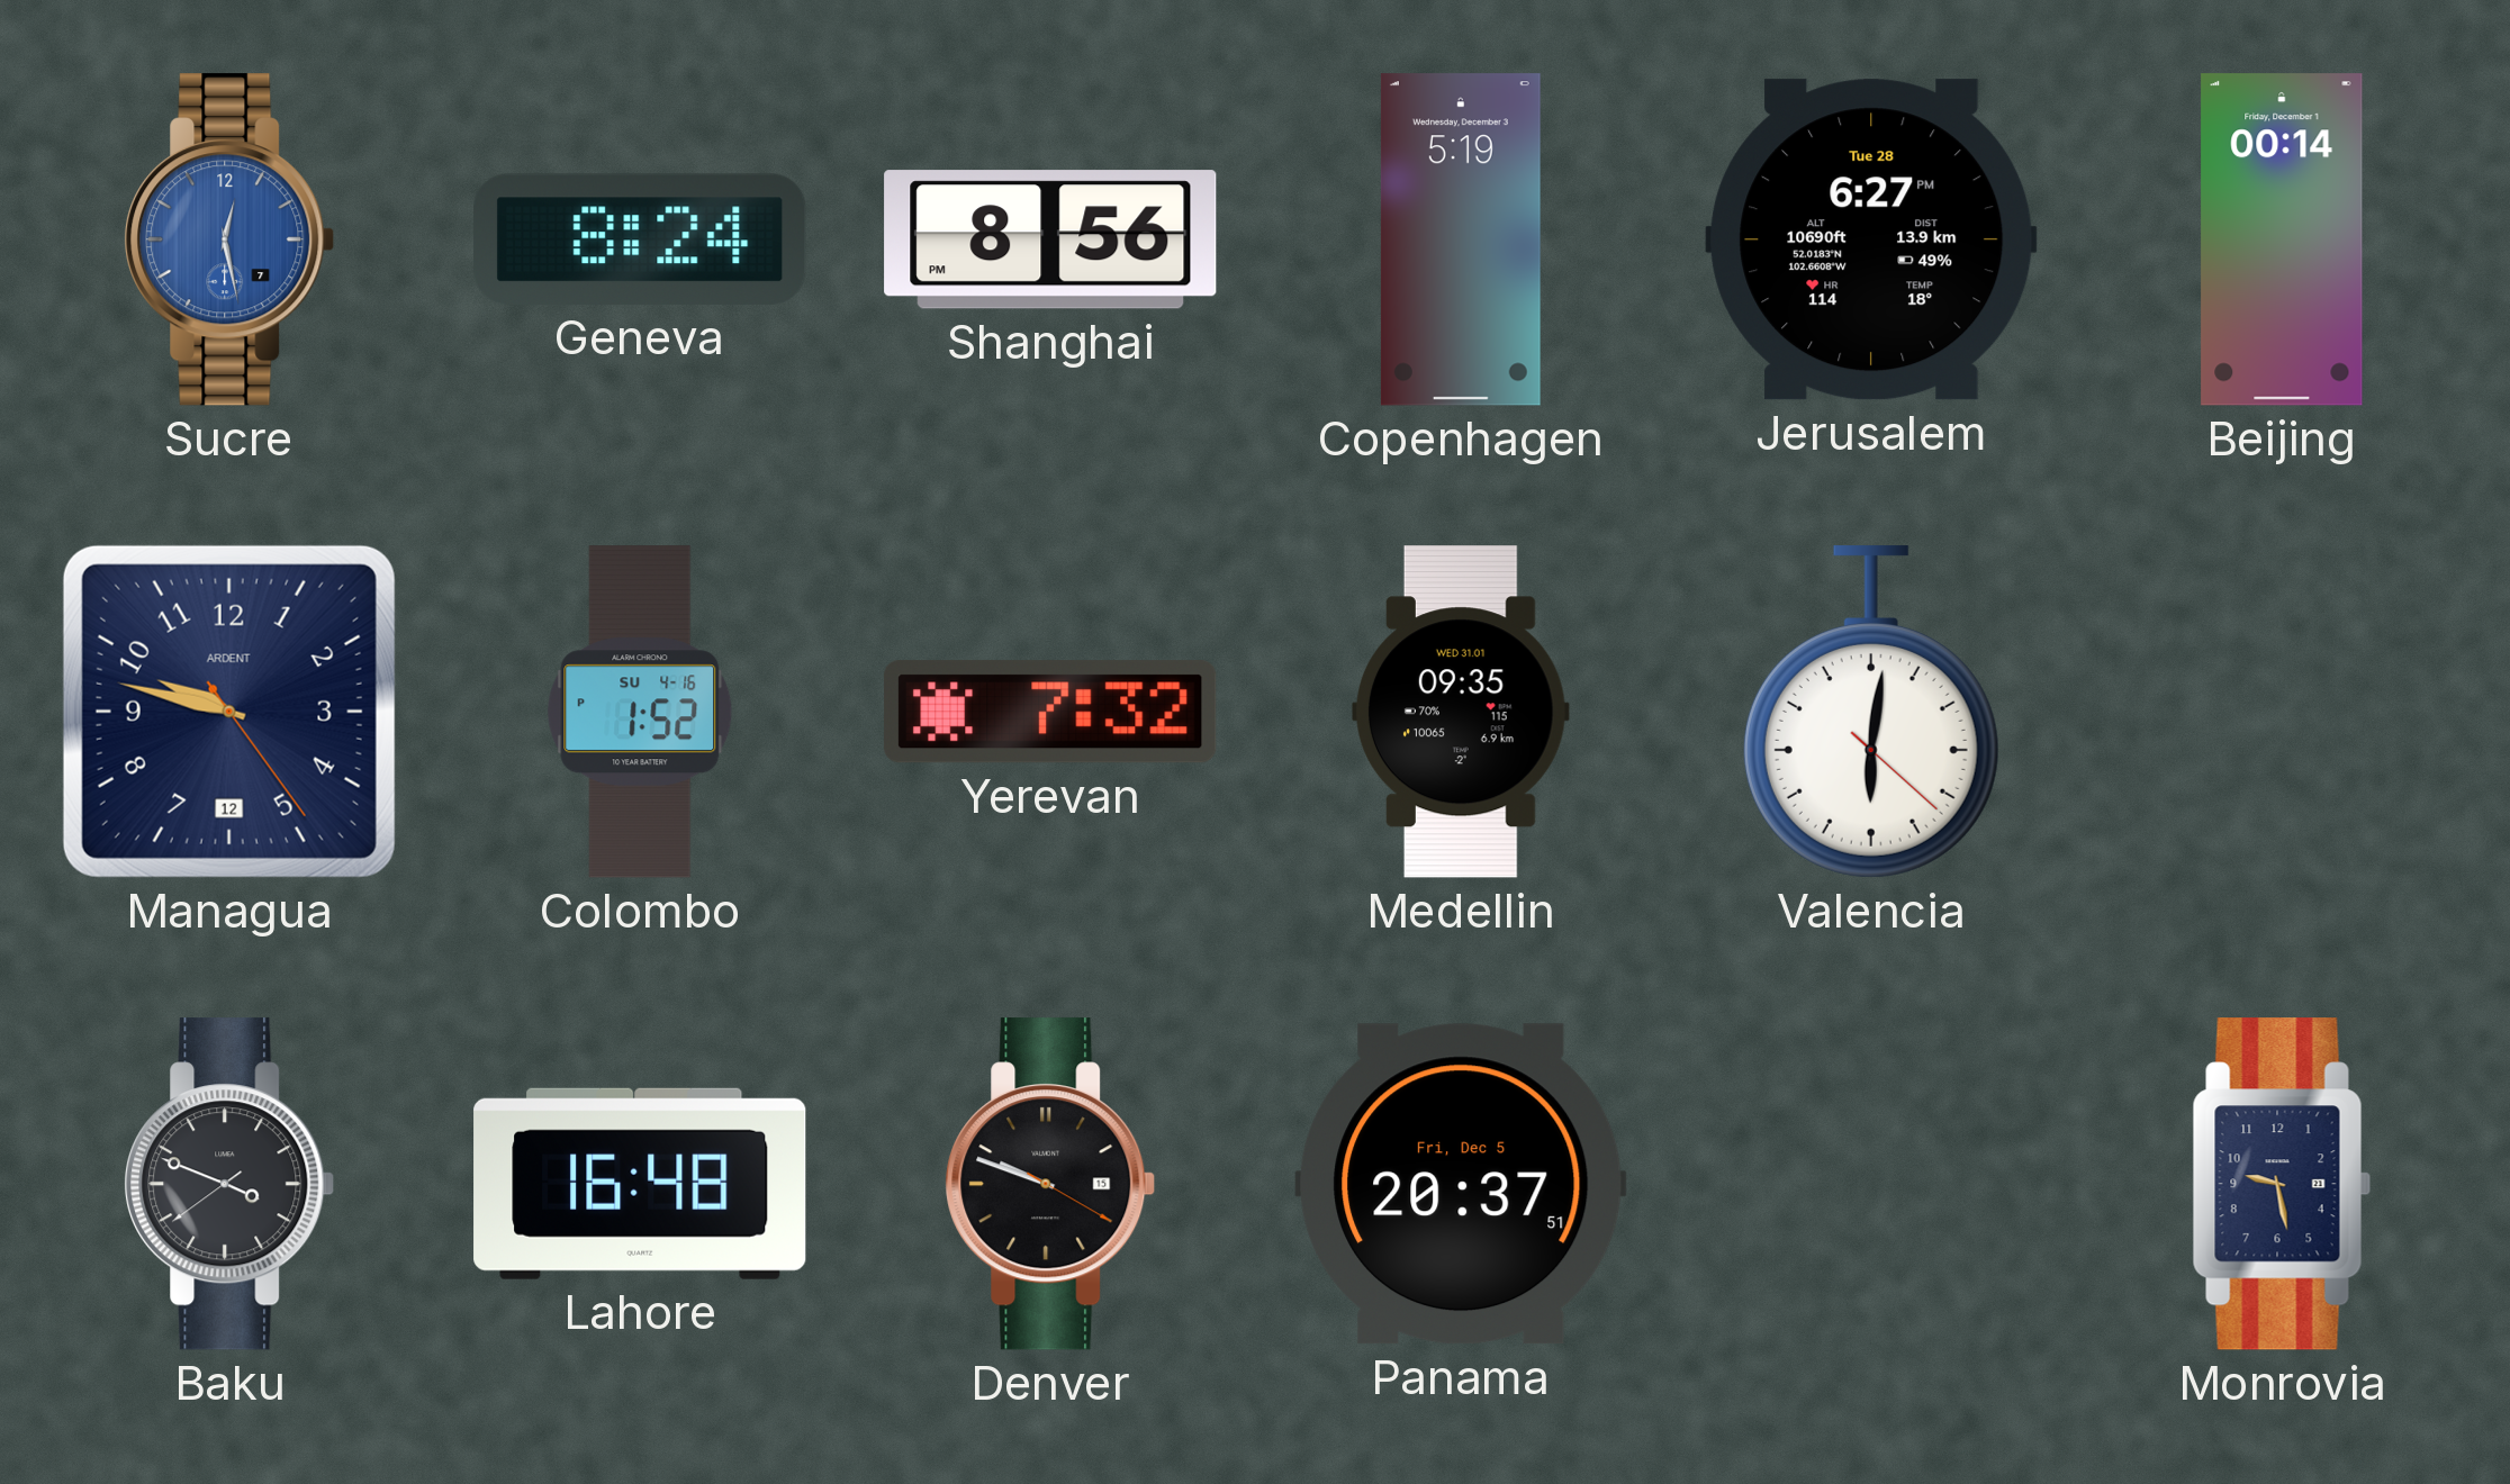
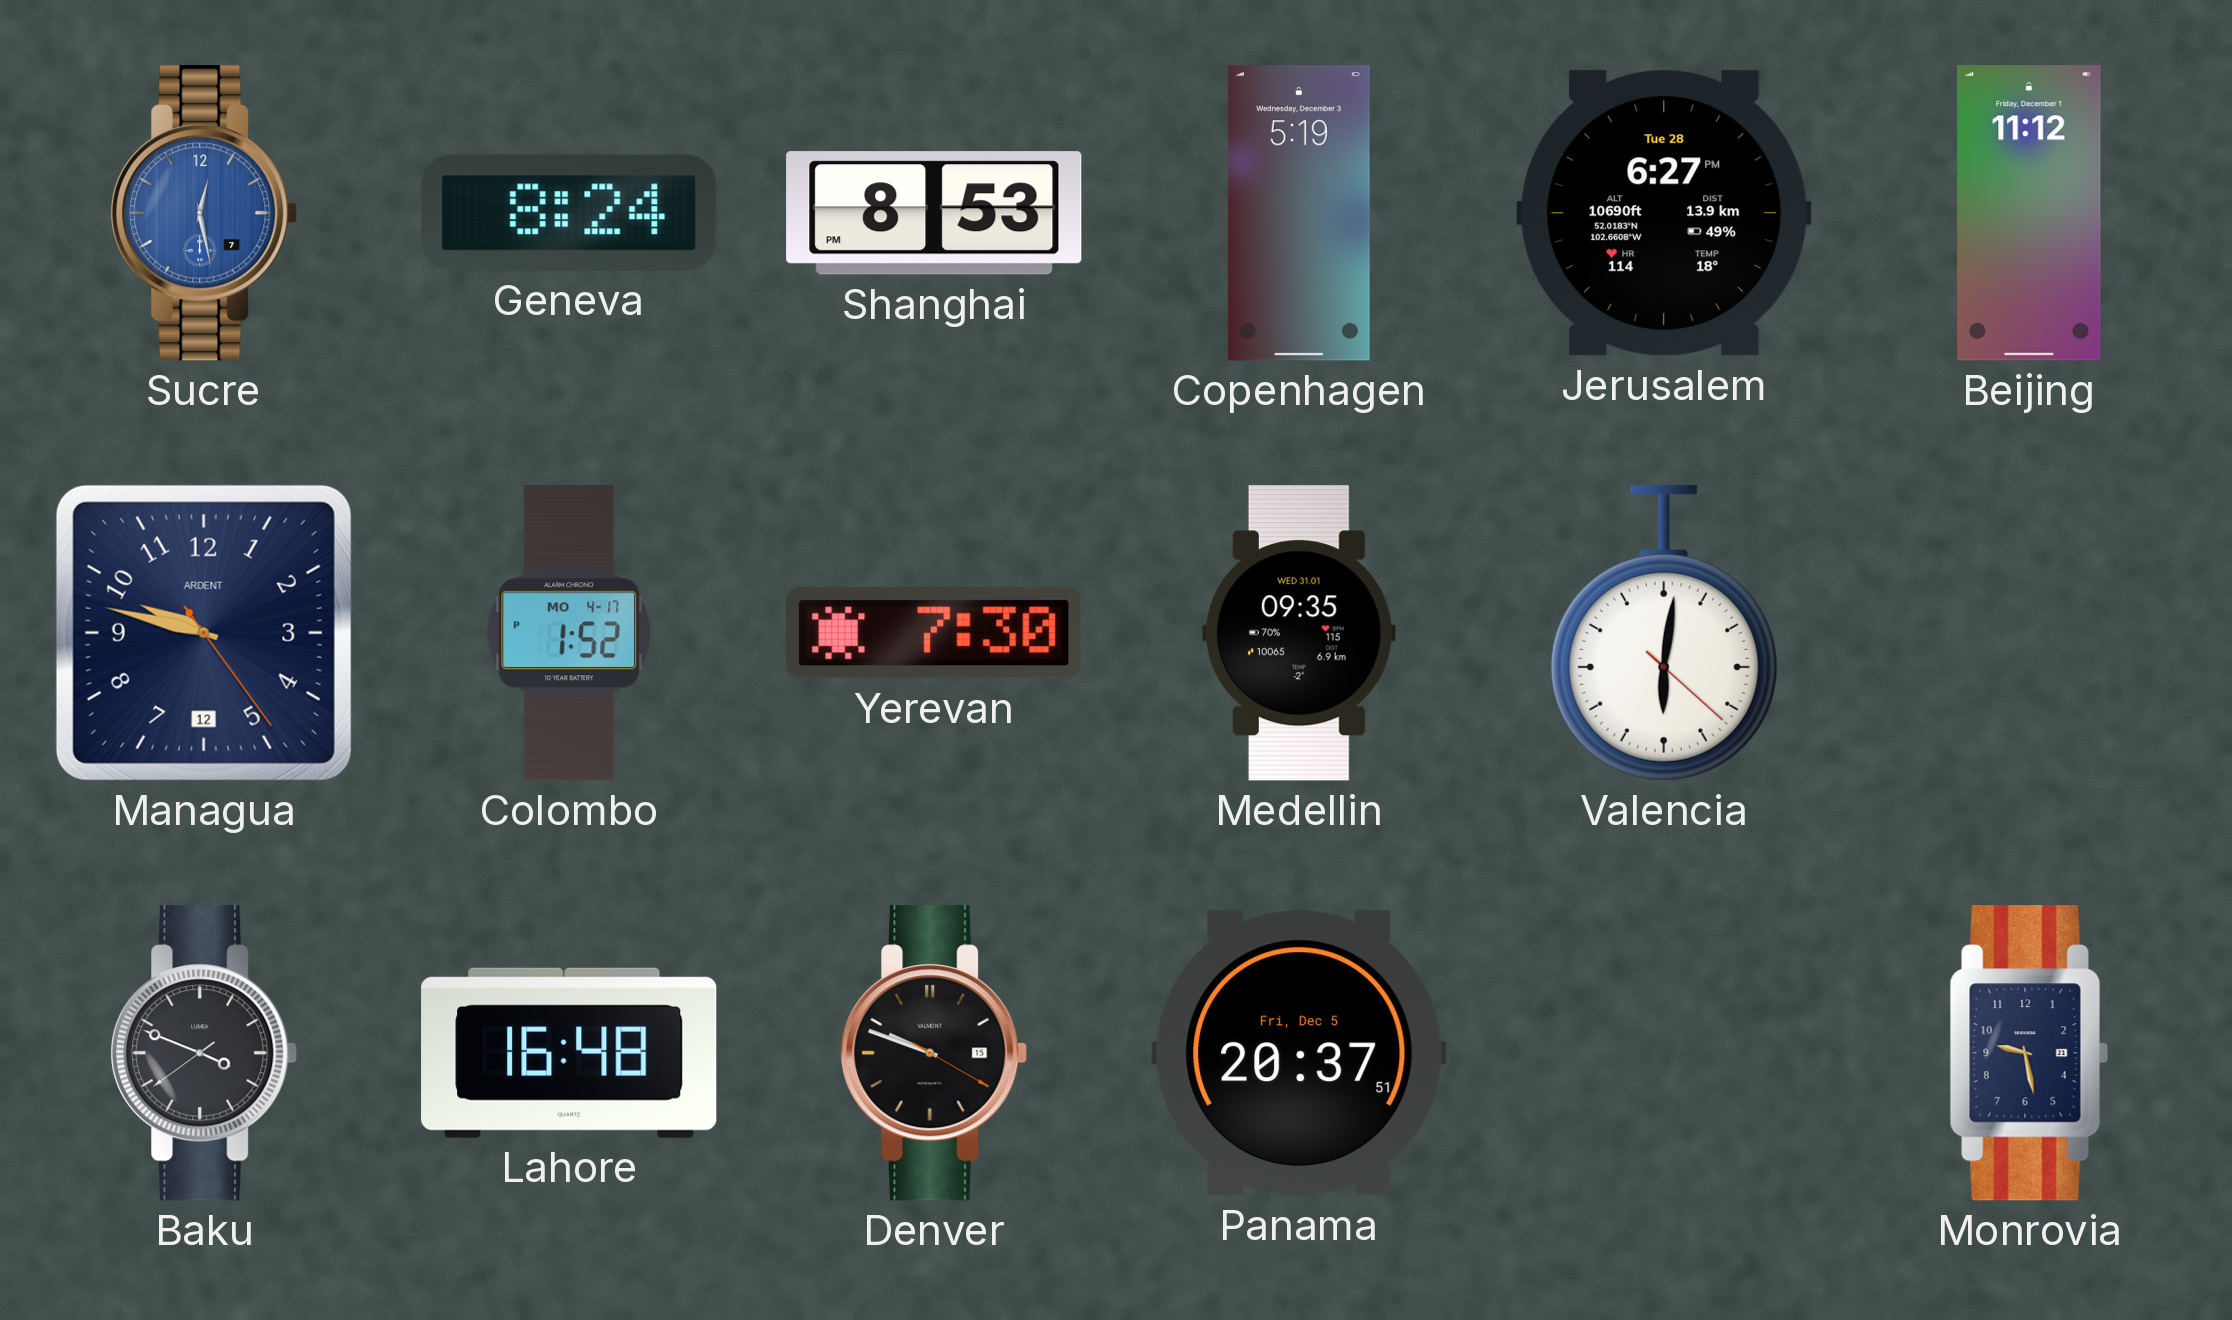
Shanghai: 8:56 -> 8:53 (934, 213)
Beijing: 00:14 -> 11:12 (2029, 213)
Colombo date: SU 4-16 -> MO 4-17 (569, 633)
Yerevan: 7:32 -> 7:30 (934, 633)
